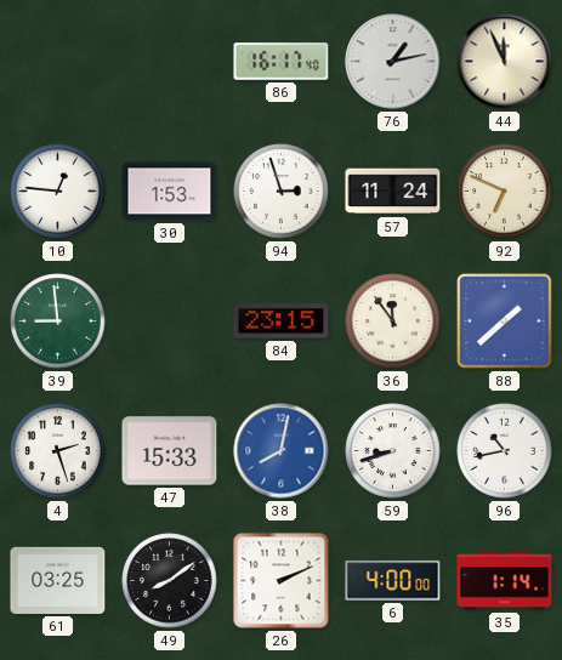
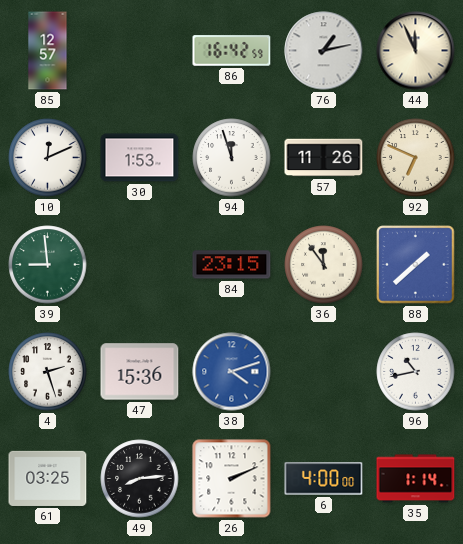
85: none -> 12:57 (48, 51)
86: 16:17 -> 16:42 (232, 51)
10: 12:46 -> 12:11 (48, 158)
94: 2:57 -> 11:57 (232, 158)
57: 11:24 -> 11:26 (324, 158)
47: 15:33 -> 15:36 (140, 372)
38: 8:02 -> 4:12 (232, 372)
59: 8:42 -> none (393, 451)
49: 8:09 -> 8:14 (140, 479)
